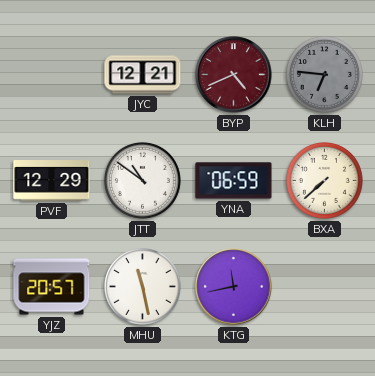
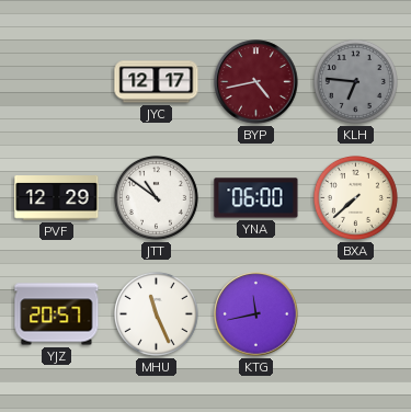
JYC: 12:21 -> 12:17 (157, 82)
BYP: 4:41 -> 4:43 (256, 82)
YNA: 06:59 -> 06:00 (256, 198)
MHU: 11:28 -> 11:26 (156, 313)
